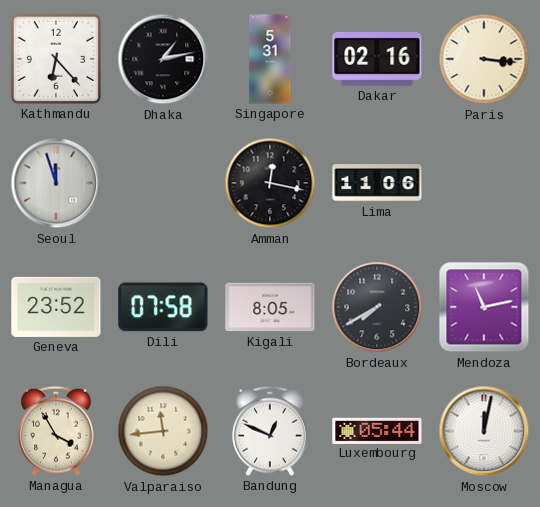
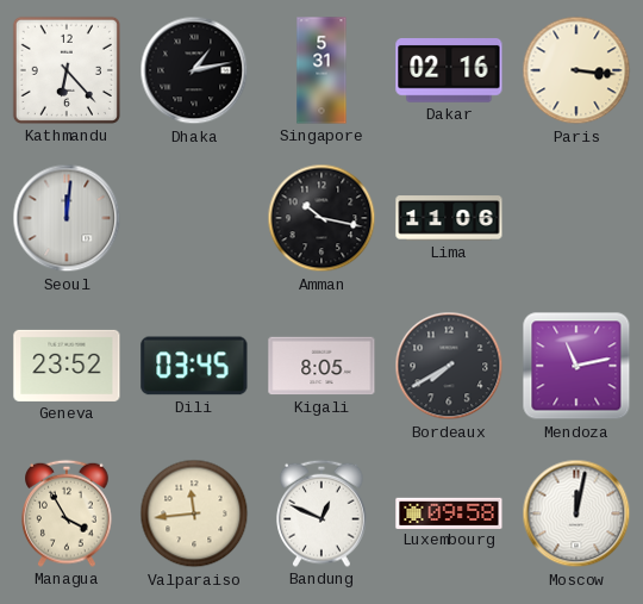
Seoul: 11:57 -> 12:01 (67, 218)
Amman: 12:17 -> 10:17 (321, 218)
Dili: 07:58 -> 03:45 (194, 366)
Luxembourg: 05:44 -> 09:58 (449, 512)
